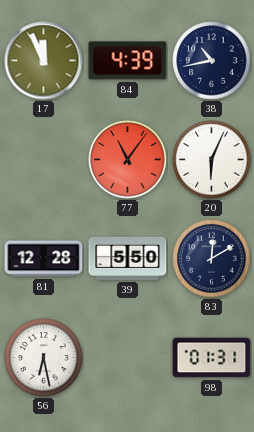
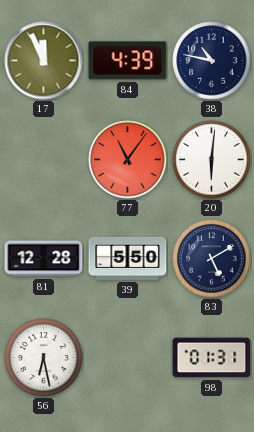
38: 10:43 -> 10:47 (212, 61)
20: 6:04 -> 6:01 (212, 160)
83: 12:10 -> 5:10 (212, 259)
